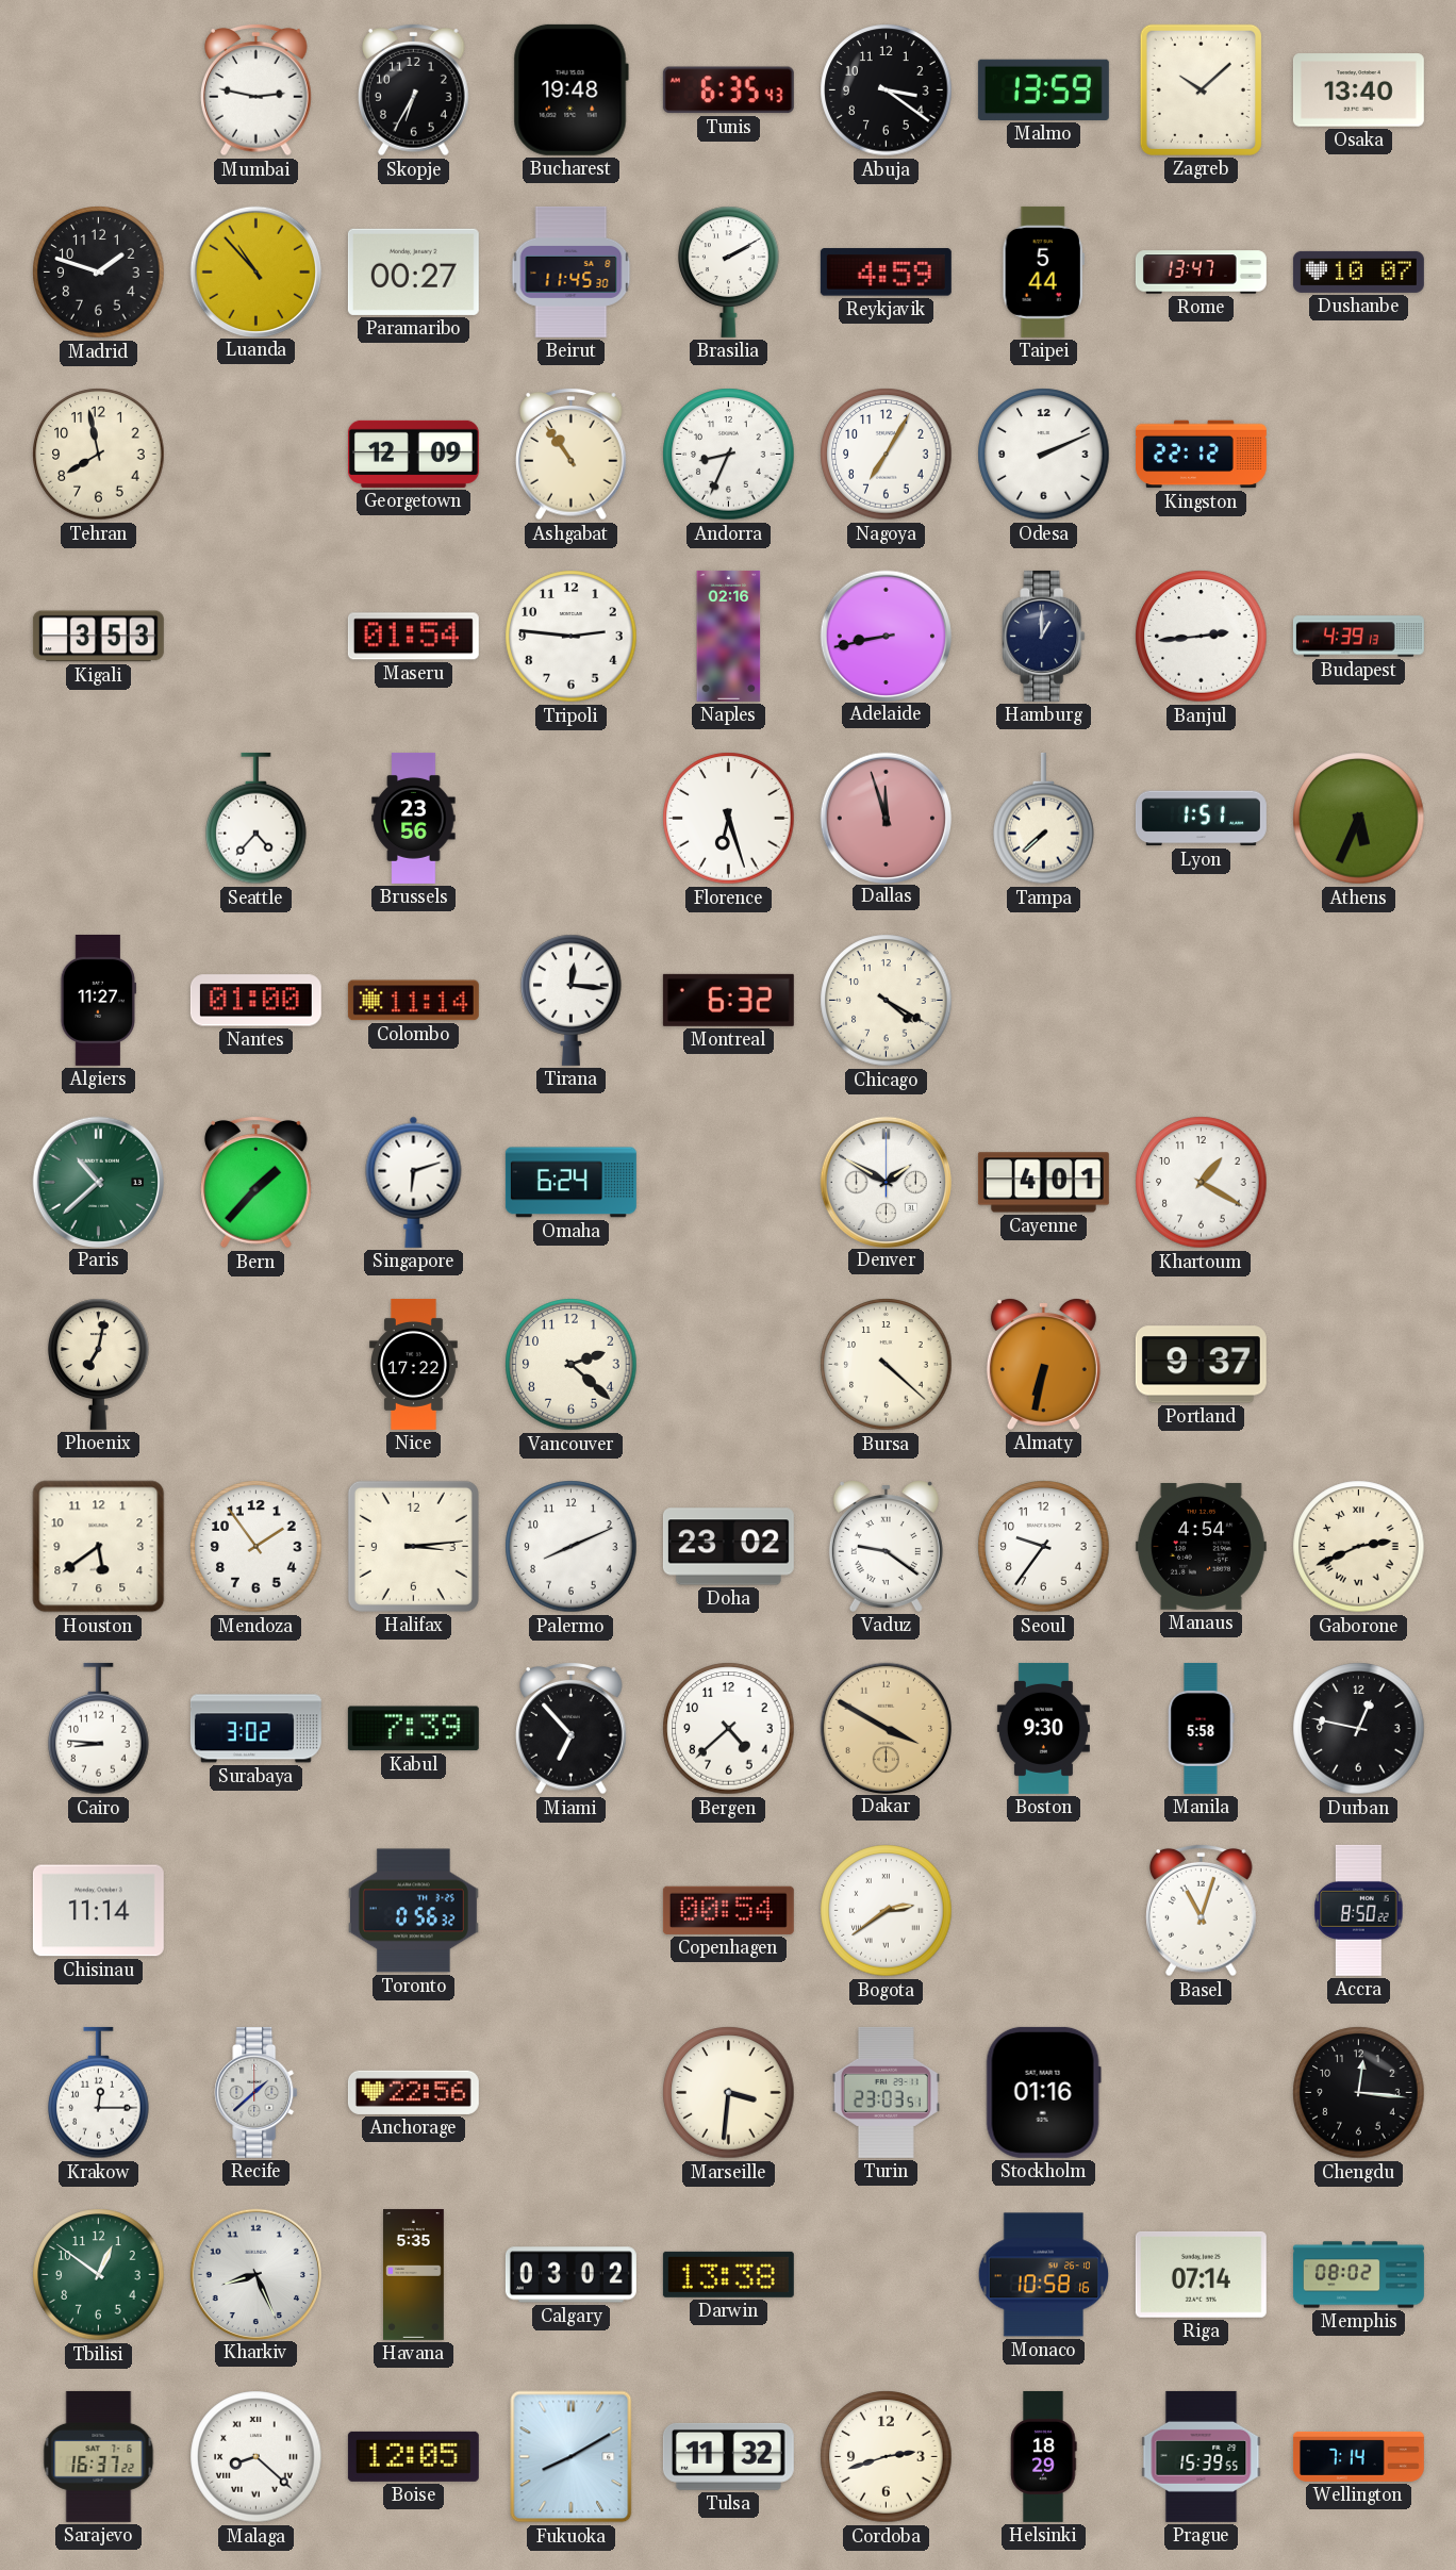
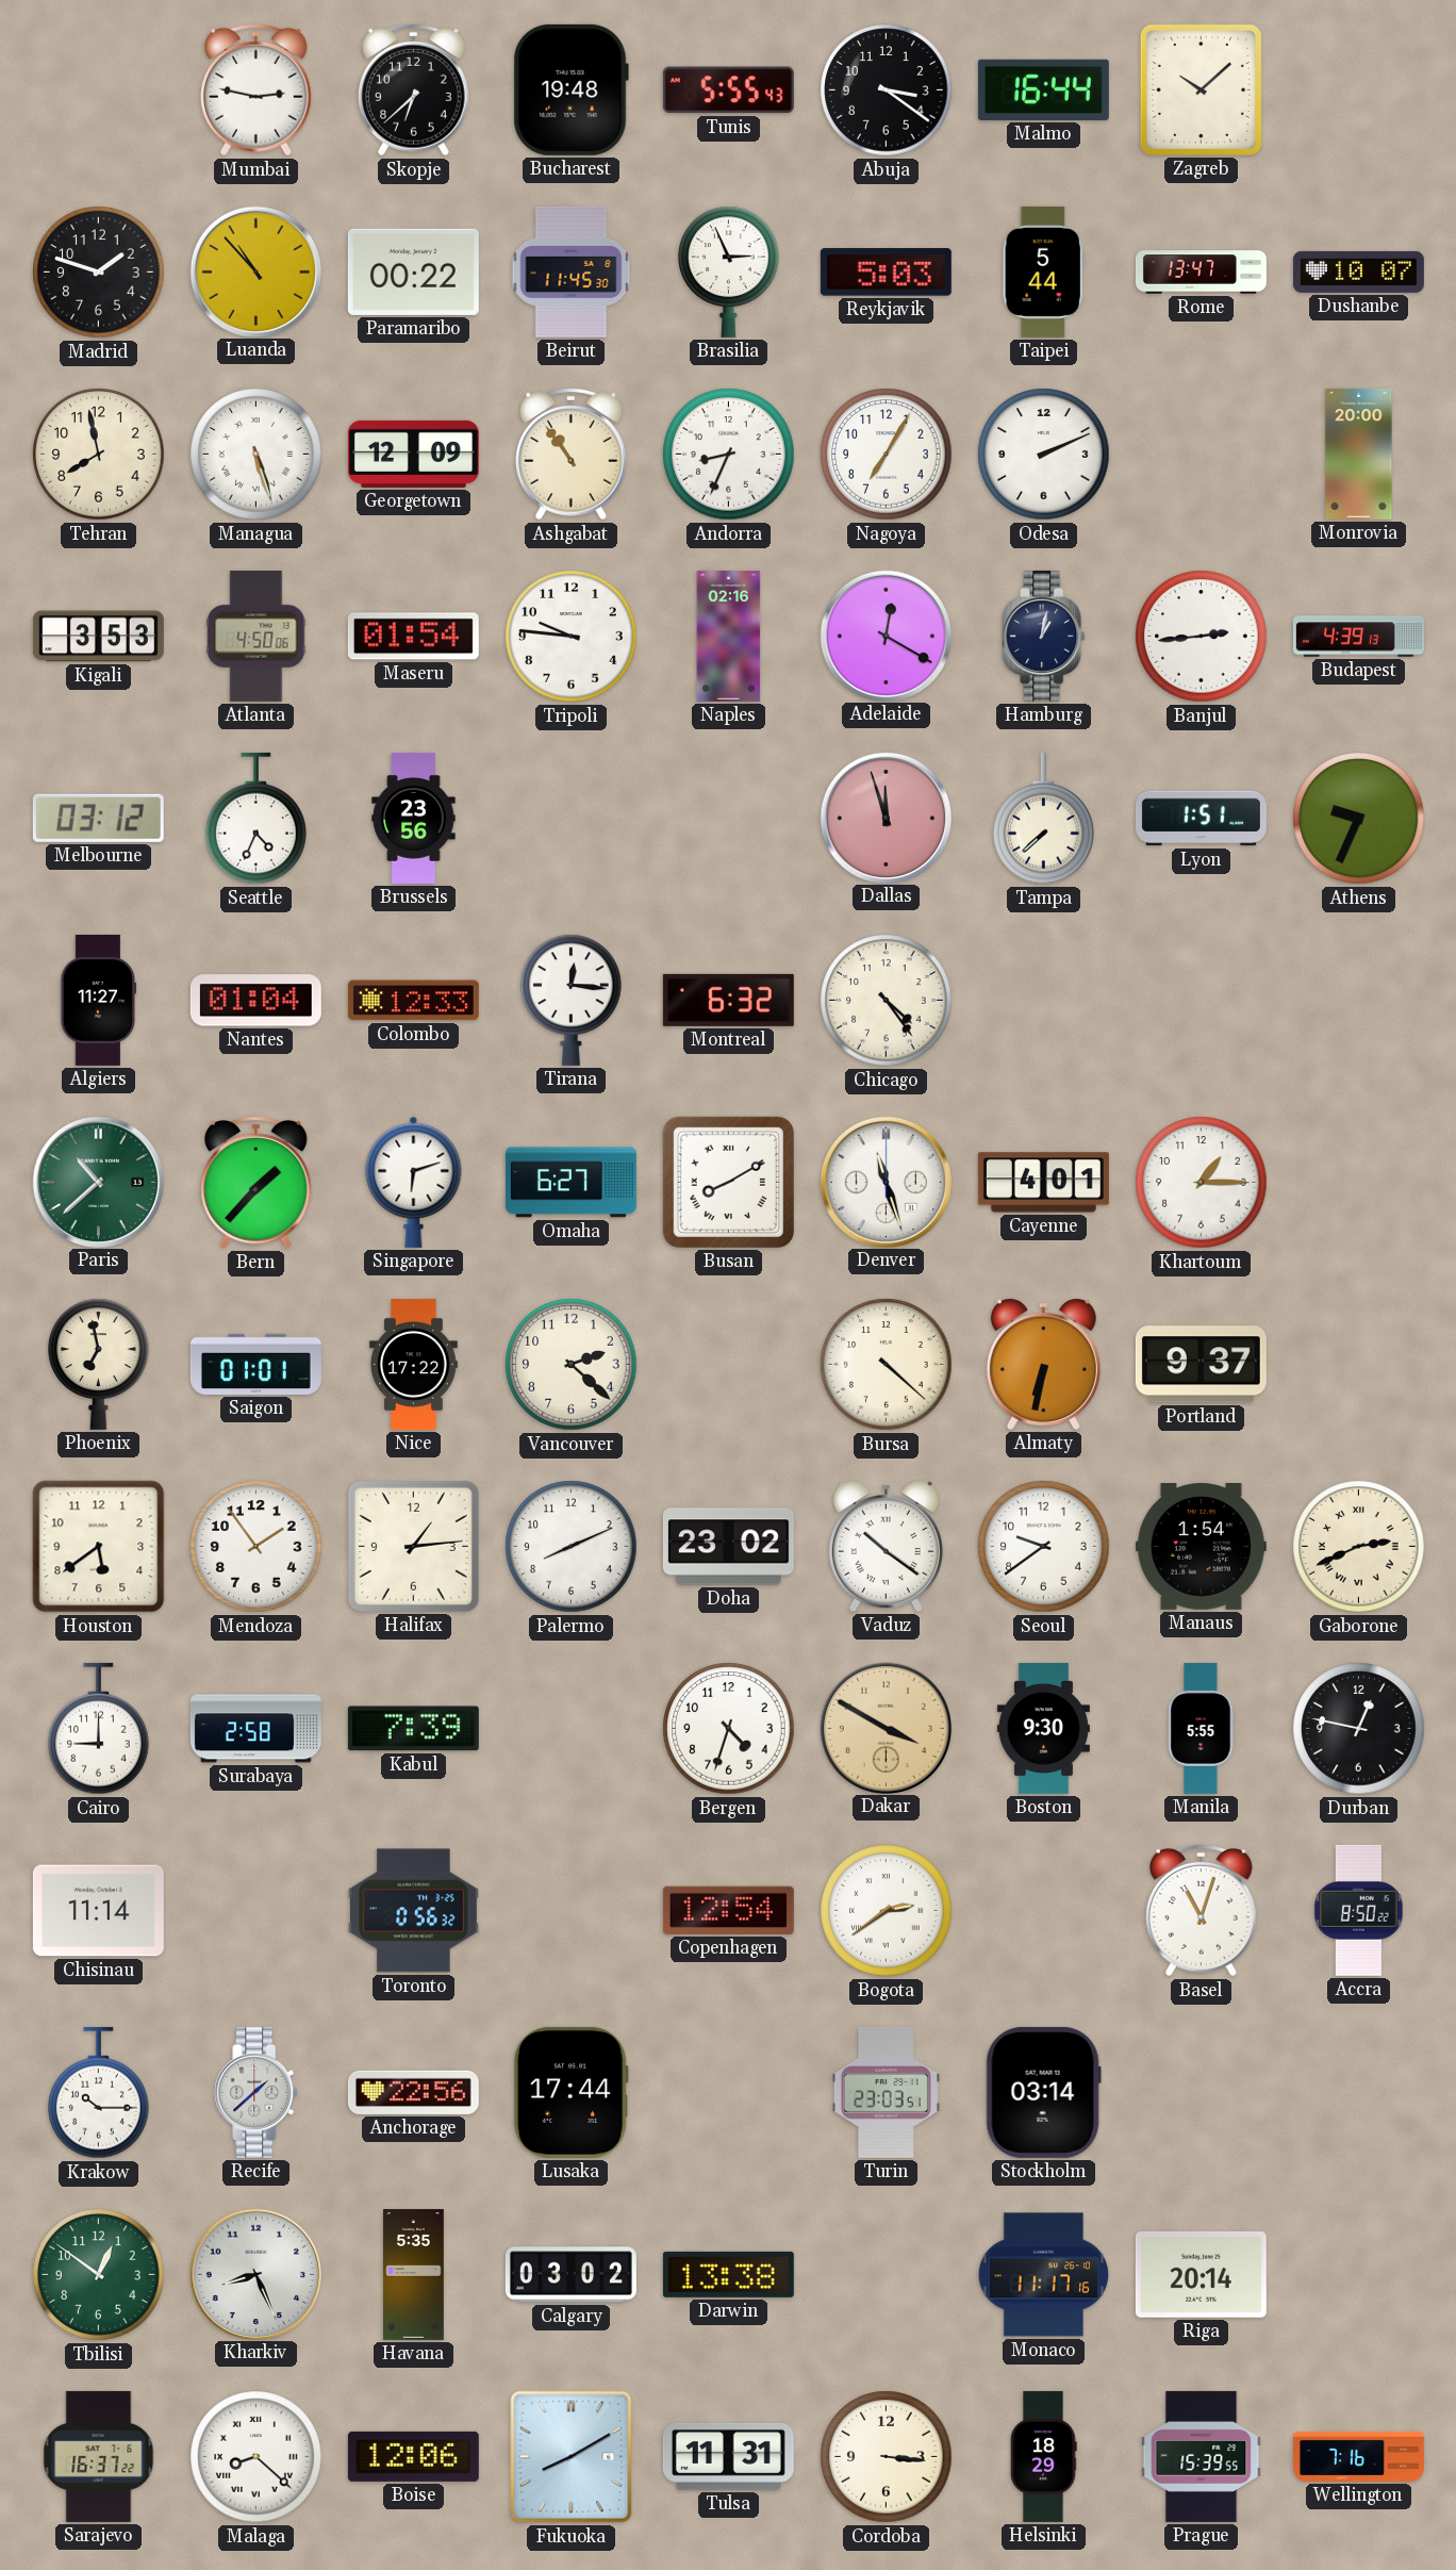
Skopje: 6:35 -> 6:38 (414, 89)
Tunis: 6:35 -> 5:55 (728, 90)
Malmo: 13:59 -> 16:44 (1043, 89)
Osaka: 13:40 -> none (1358, 90)
Paramaribo: 00:27 -> 00:22 (413, 271)
Brasilia: 2:10 -> 2:56 (729, 271)
Reykjavik: 4:59 -> 5:03 (886, 273)
Managua: none -> 5:27 (257, 455)
Kingston: 22:12 -> none (1201, 455)
Monrovia: none -> 20:00 (1359, 454)
Atlanta: none -> 4:50 (257, 636)
Tripoli: 2:46 -> 9:46 (572, 637)
Adelaide: 8:43 -> 12:20 (886, 636)
Hamburg: 1:00 -> 1:02 (1044, 636)
Melbourne: none -> 03:12 (98, 818)
Seattle: 4:37 -> 4:34 (257, 819)
Florence: 6:27 -> none (729, 819)
Athens: 5:34 -> 9:34 (1359, 819)
Nantes: 01:00 -> 01:04 (255, 1001)
Colombo: 11:14 -> 12:33 (413, 1001)
Chicago: 4:20 -> 4:24 (887, 1001)
Omaha: 6:24 -> 6:27 (570, 1183)
Busan: none -> 8:10 (728, 1182)
Denver: 1:50 -> 11:27 (886, 1182)
Khartoum: 1:20 -> 1:15 (1202, 1183)
Phoenix: 7:02 -> 6:58 (99, 1364)
Saigon: none -> 01:01 (255, 1364)
Halifax: 3:14 -> 1:14 (413, 1546)
Vaduz: 9:21 -> 10:21 (886, 1547)
Seoul: 9:36 -> 9:39 (1044, 1547)
Manaus: 4:54 -> 1:54 (1201, 1547)
Cairo: 8:46 -> 9:00 (99, 1729)
Surabaya: 3:02 -> 2:58 (255, 1729)
Miami: 6:53 -> none (572, 1728)
Bergen: 4:38 -> 4:33 (729, 1729)
Manila: 5:58 -> 5:55 (1201, 1728)
Copenhagen: 00:54 -> 12:54 (728, 1910)
Krakow: 12:15 -> 10:15 (99, 2093)
Lusaka: none -> 17:44 (570, 2092)
Marseille: 3:31 -> none (729, 2093)
Stockholm: 01:16 -> 03:14 (1043, 2092)
Chengdu: 12:16 -> none (1359, 2093)
Monaco: 10:58 -> 11:17 (1044, 2275)
Riga: 07:14 -> 20:14 (1201, 2275)
Memphis: 08:02 -> none (1358, 2275)
Boise: 12:05 -> 12:06 (413, 2456)
Tulsa: 11:32 -> 11:31 (728, 2456)
Cordoba: 2:42 -> 3:16 (887, 2457)
Wellington: 7:14 -> 7:16 (1358, 2456)
